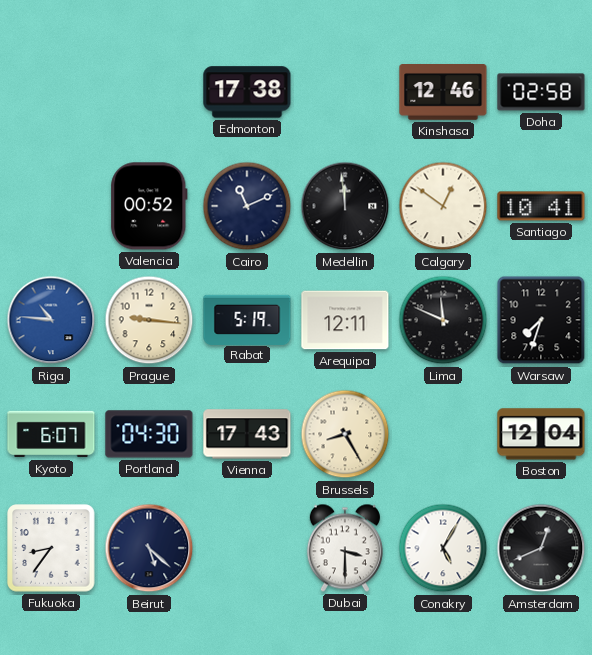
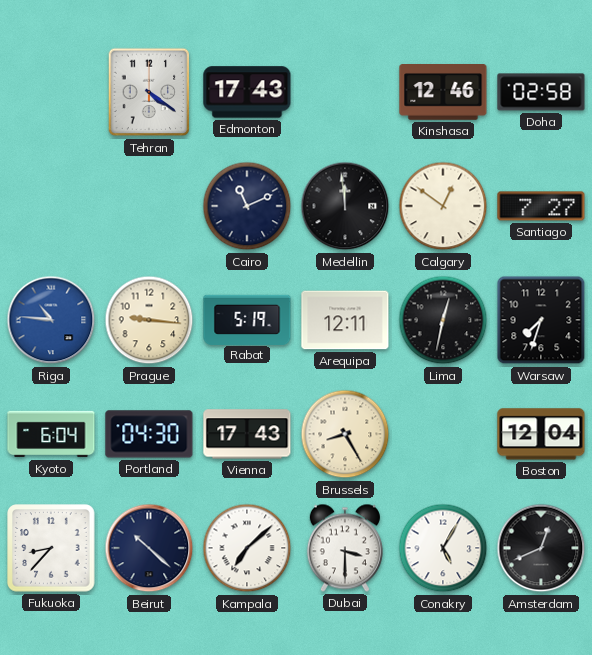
Tehran: none -> 4:21 (149, 92)
Edmonton: 17:38 -> 17:43 (247, 92)
Valencia: 00:52 -> none (149, 206)
Santiago: 10:41 -> 7:27 (541, 206)
Lima: 11:49 -> 12:32 (443, 320)
Kyoto: 6:07 -> 6:04 (51, 434)
Fukuoka: 8:36 -> 8:37 (51, 548)
Beirut: 5:22 -> 10:22 (149, 548)
Kampala: none -> 7:08 (247, 548)
